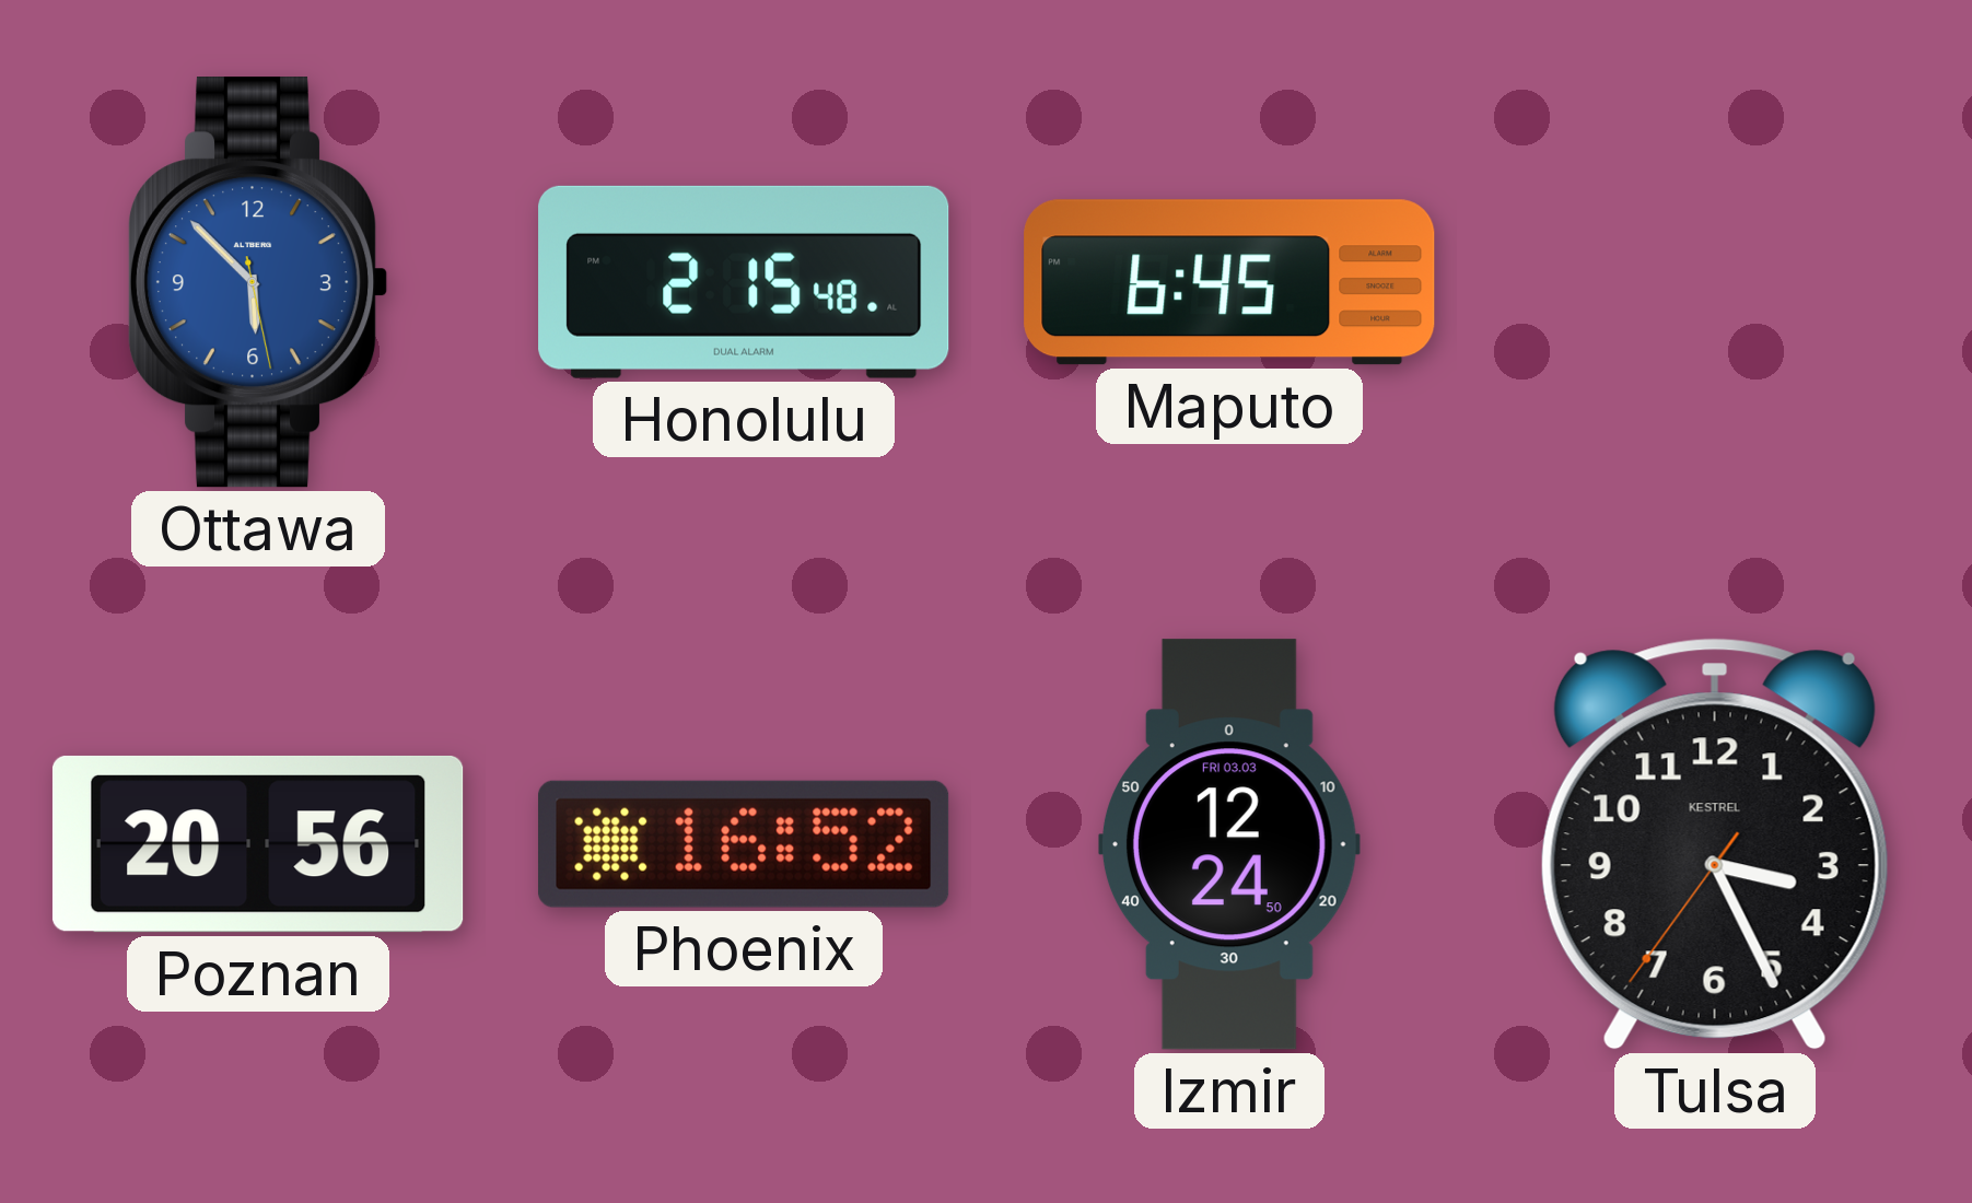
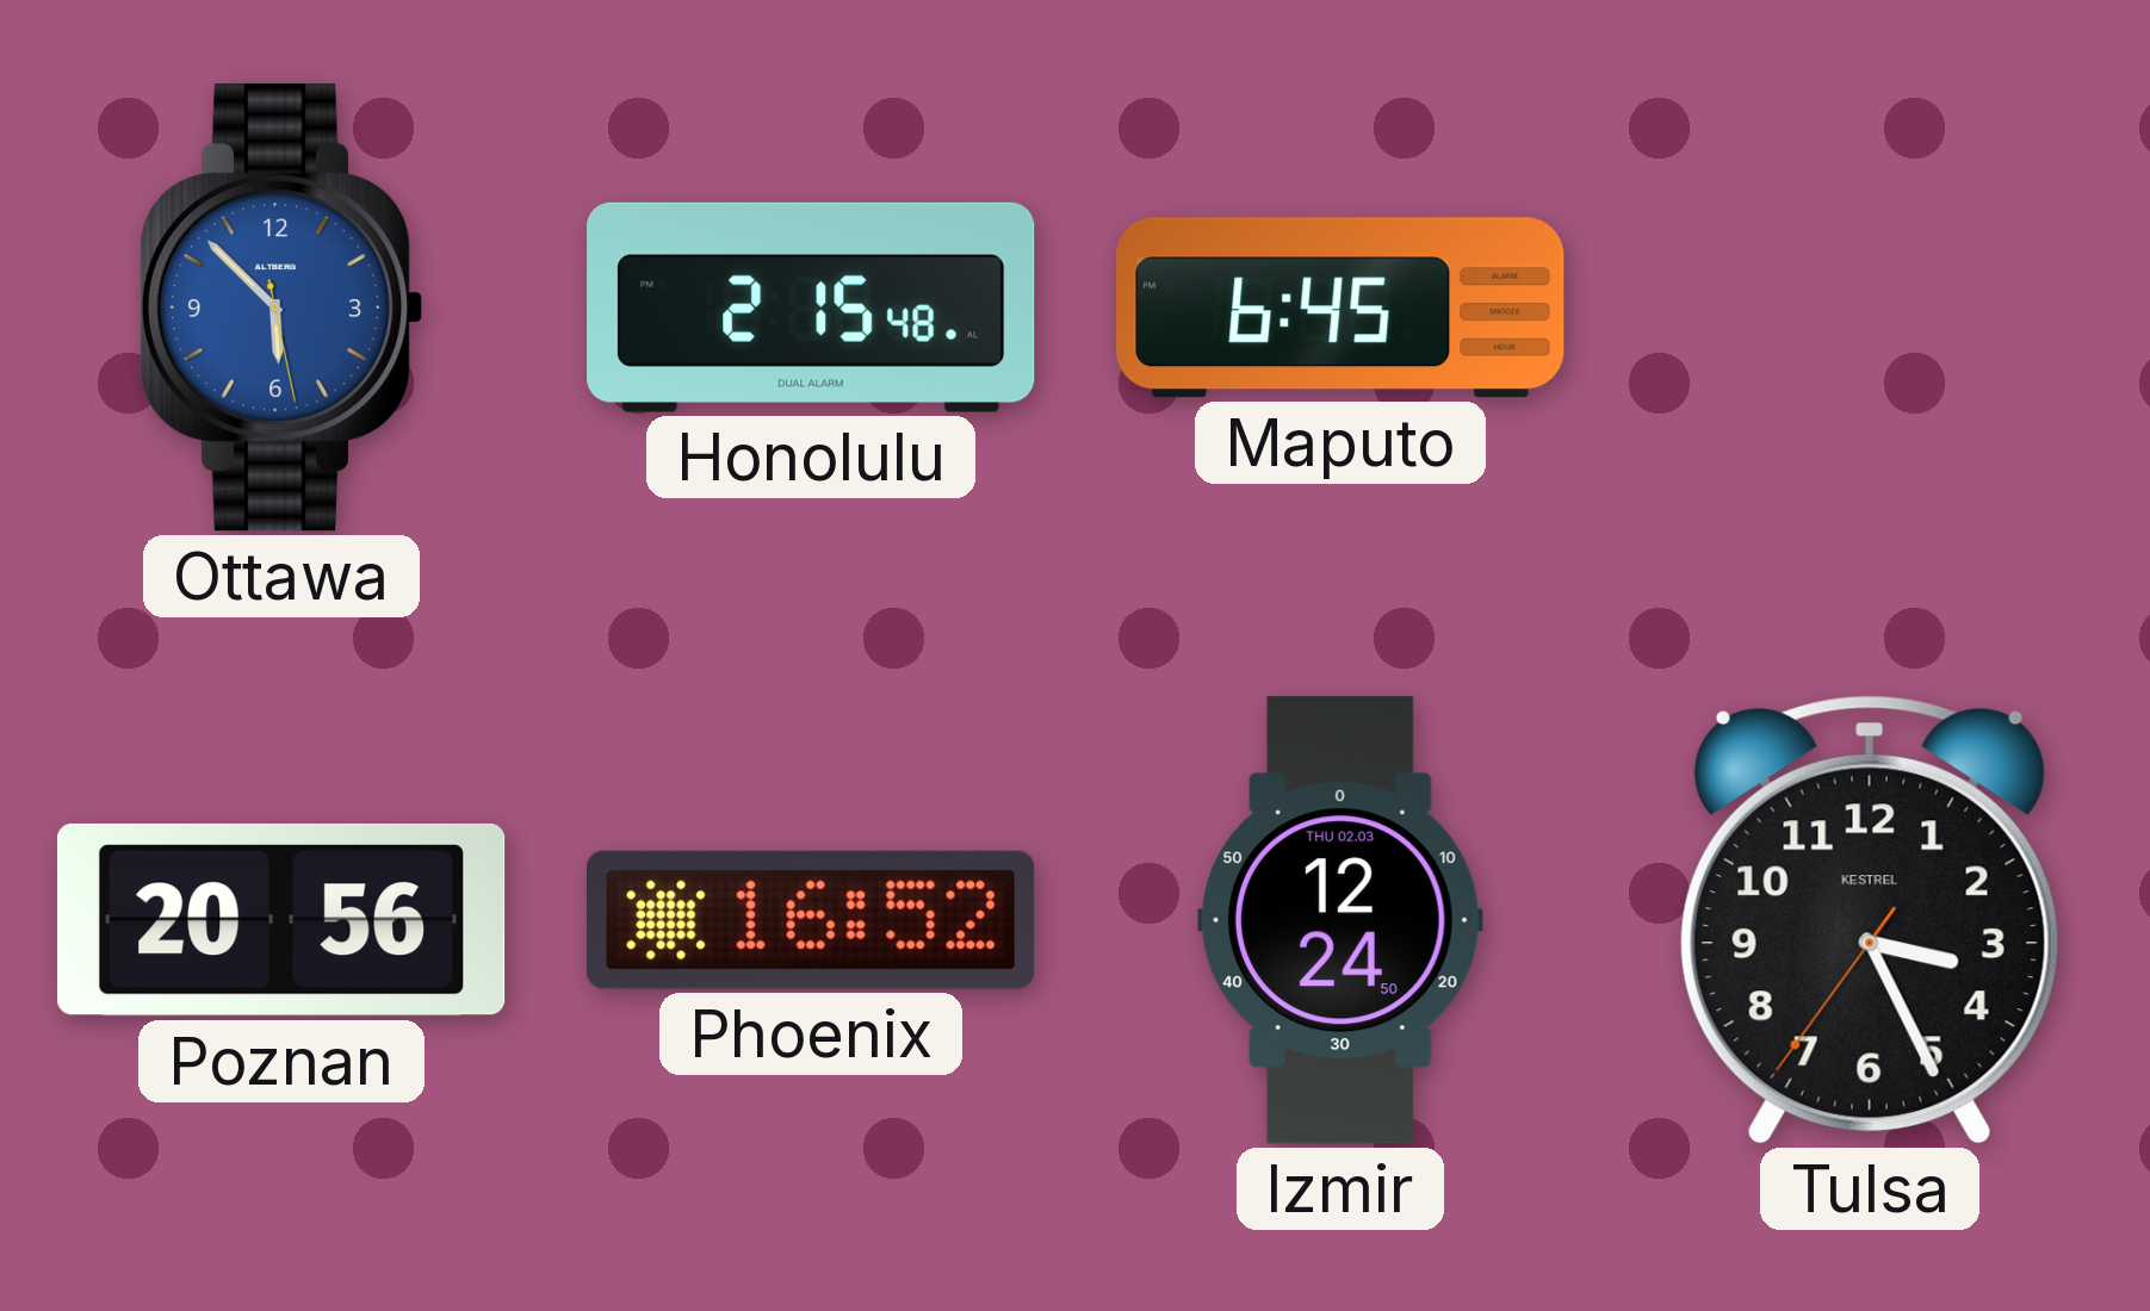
Izmir date: FRI 03.03 -> THU 02.03 (1340, 920)
